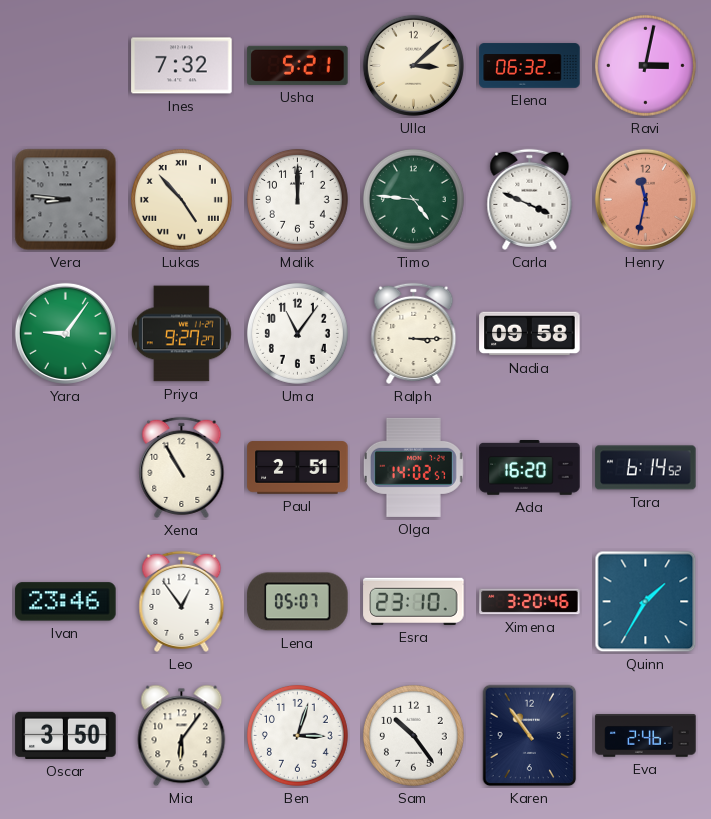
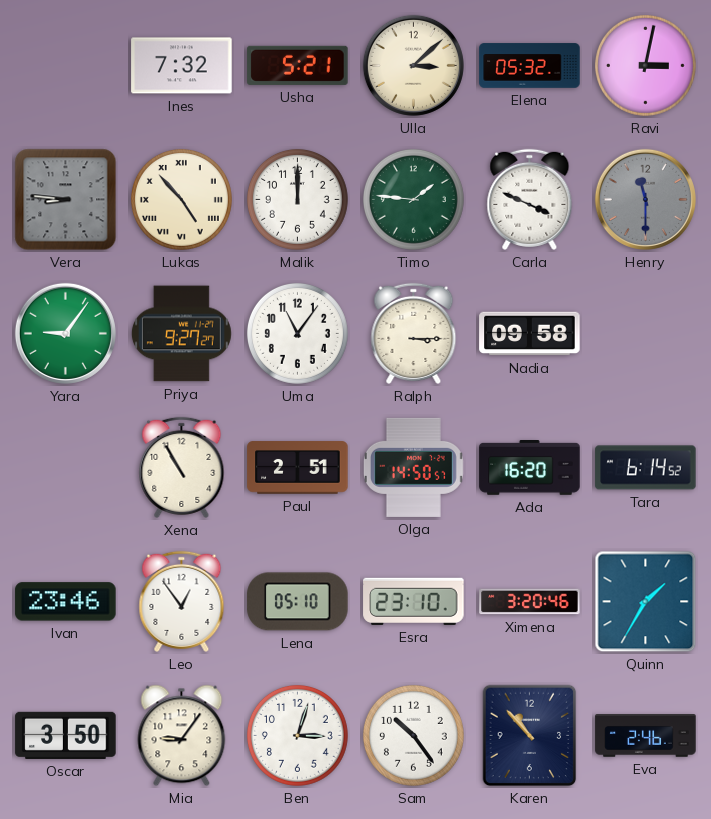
Elena: 06:32 -> 05:32 (530, 66)
Timo: 4:46 -> 1:46 (413, 199)
Henry: 11:32 -> 11:30 (645, 199)
Henry dial: salmon -> grey (645, 199)
Olga: 14:02 -> 14:50 (413, 467)
Lena: 05:07 -> 05:10 (298, 602)
Mia: 6:06 -> 9:06 (182, 736)
Karen: 10:54 -> 10:53 (530, 736)
